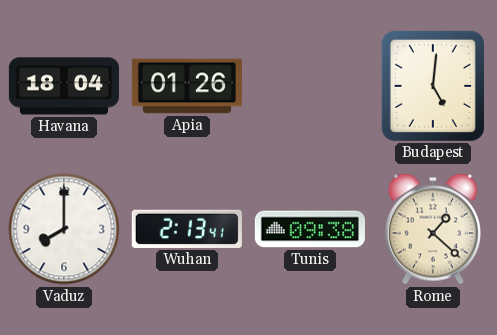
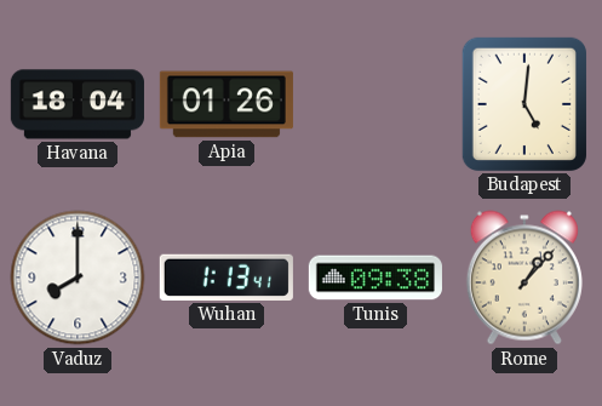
Wuhan: 2:13 -> 1:13 (227, 278)
Rome: 1:22 -> 1:07 (524, 278)
